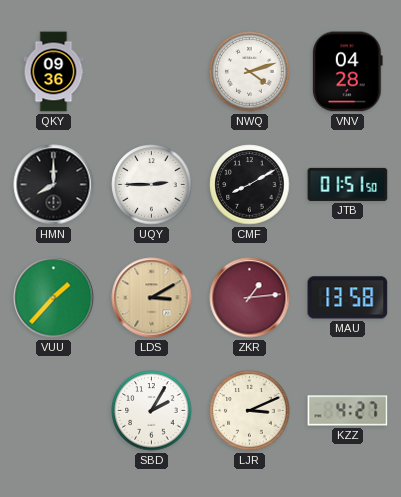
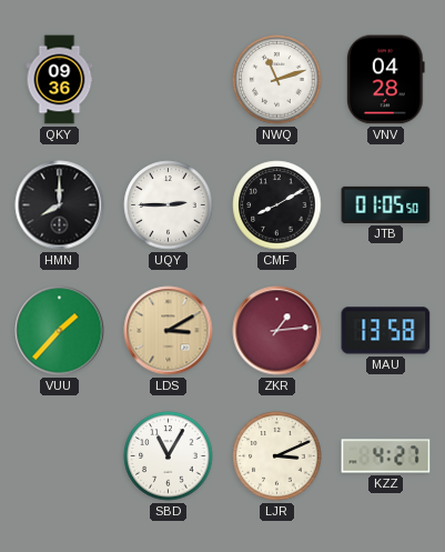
NWQ: 4:12 -> 11:12 (277, 80)
JTB: 01:51 -> 01:05 (386, 204)
SBD: 2:05 -> 11:05 (169, 456)
